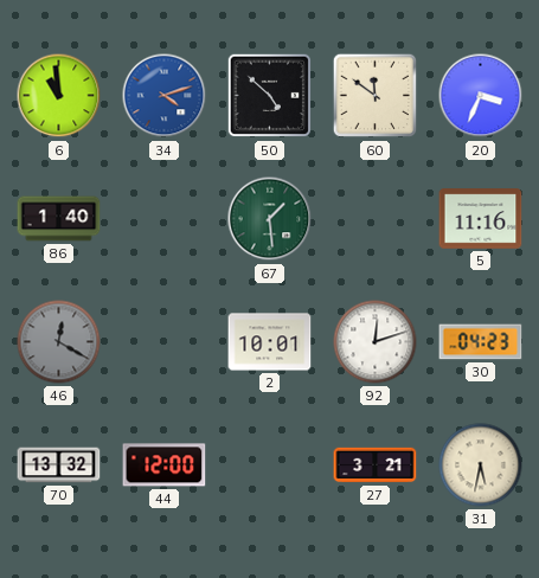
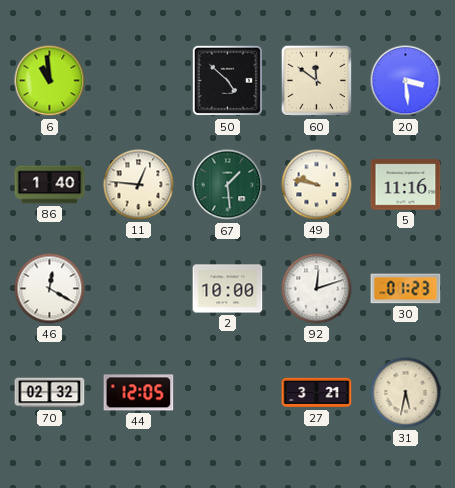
34: 4:12 -> none (165, 96)
20: 3:34 -> 3:29 (406, 81)
11: none -> 12:46 (139, 185)
49: none -> 9:47 (317, 185)
46 dial: grey -> white (50, 289)
2: 10:01 -> 10:00 (228, 289)
30: 04:23 -> 01:23 (406, 289)
70: 13:32 -> 02:32 (50, 393)
44: 12:00 -> 12:05 (139, 393)
